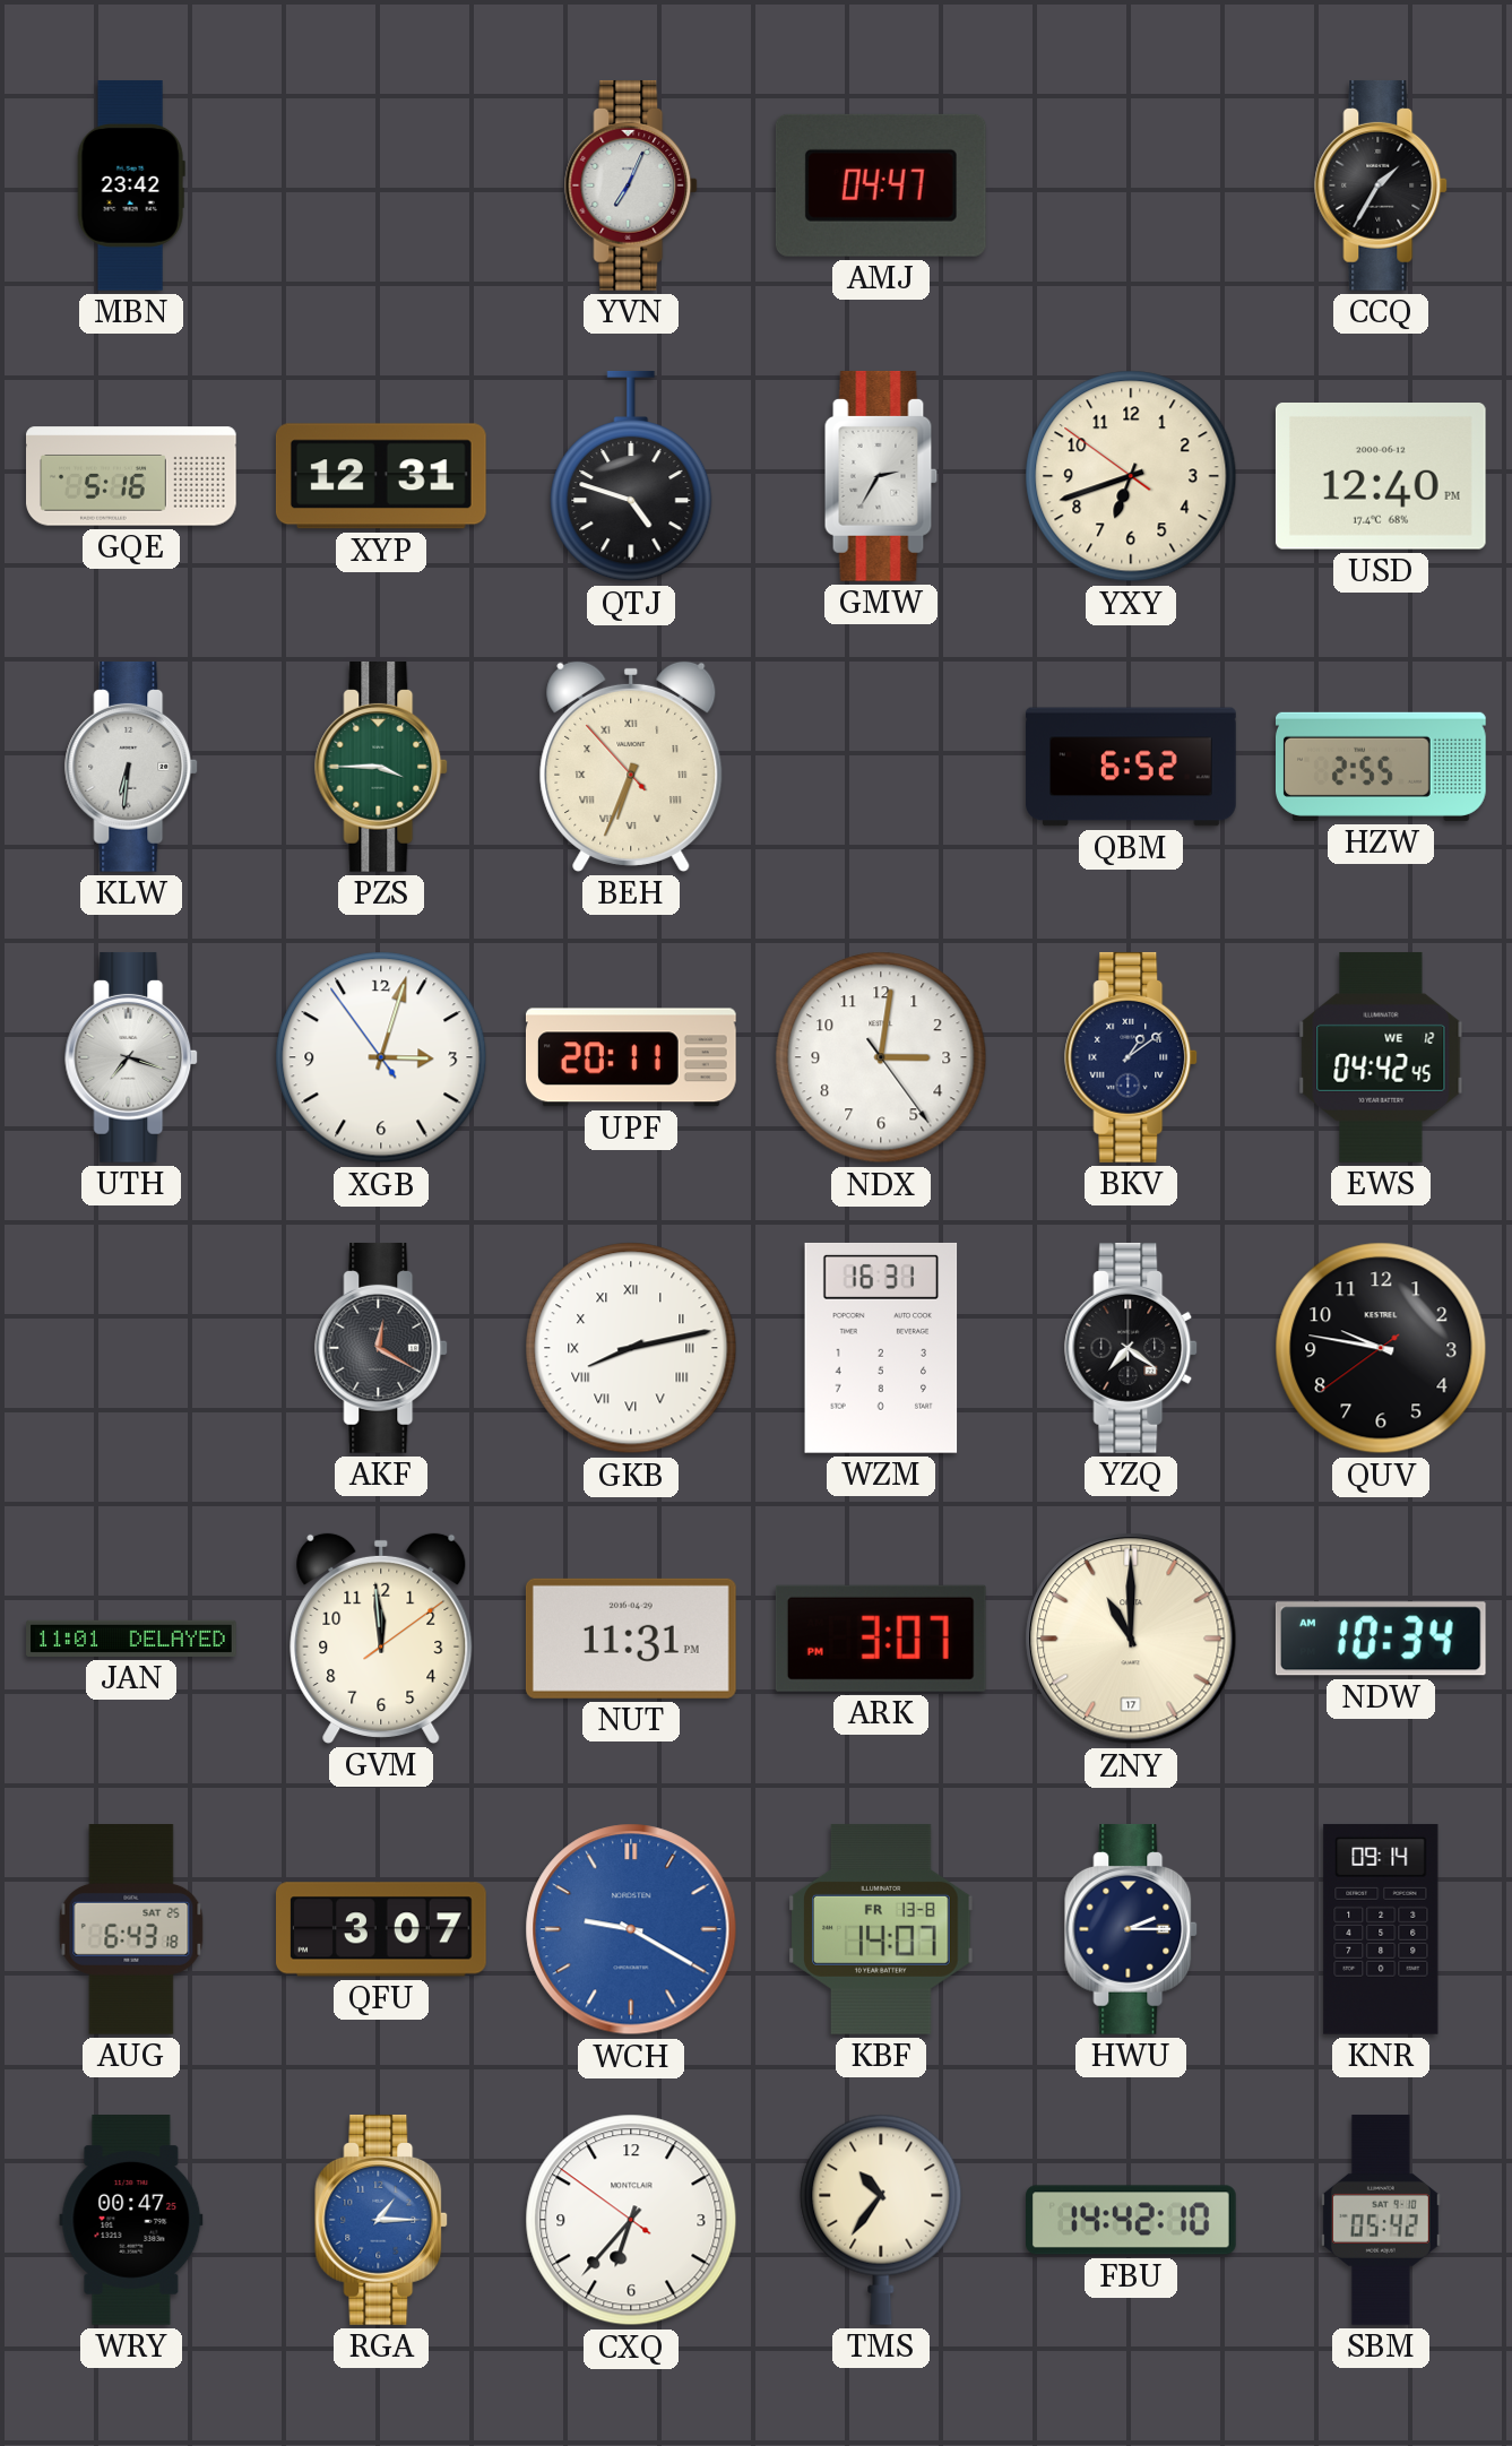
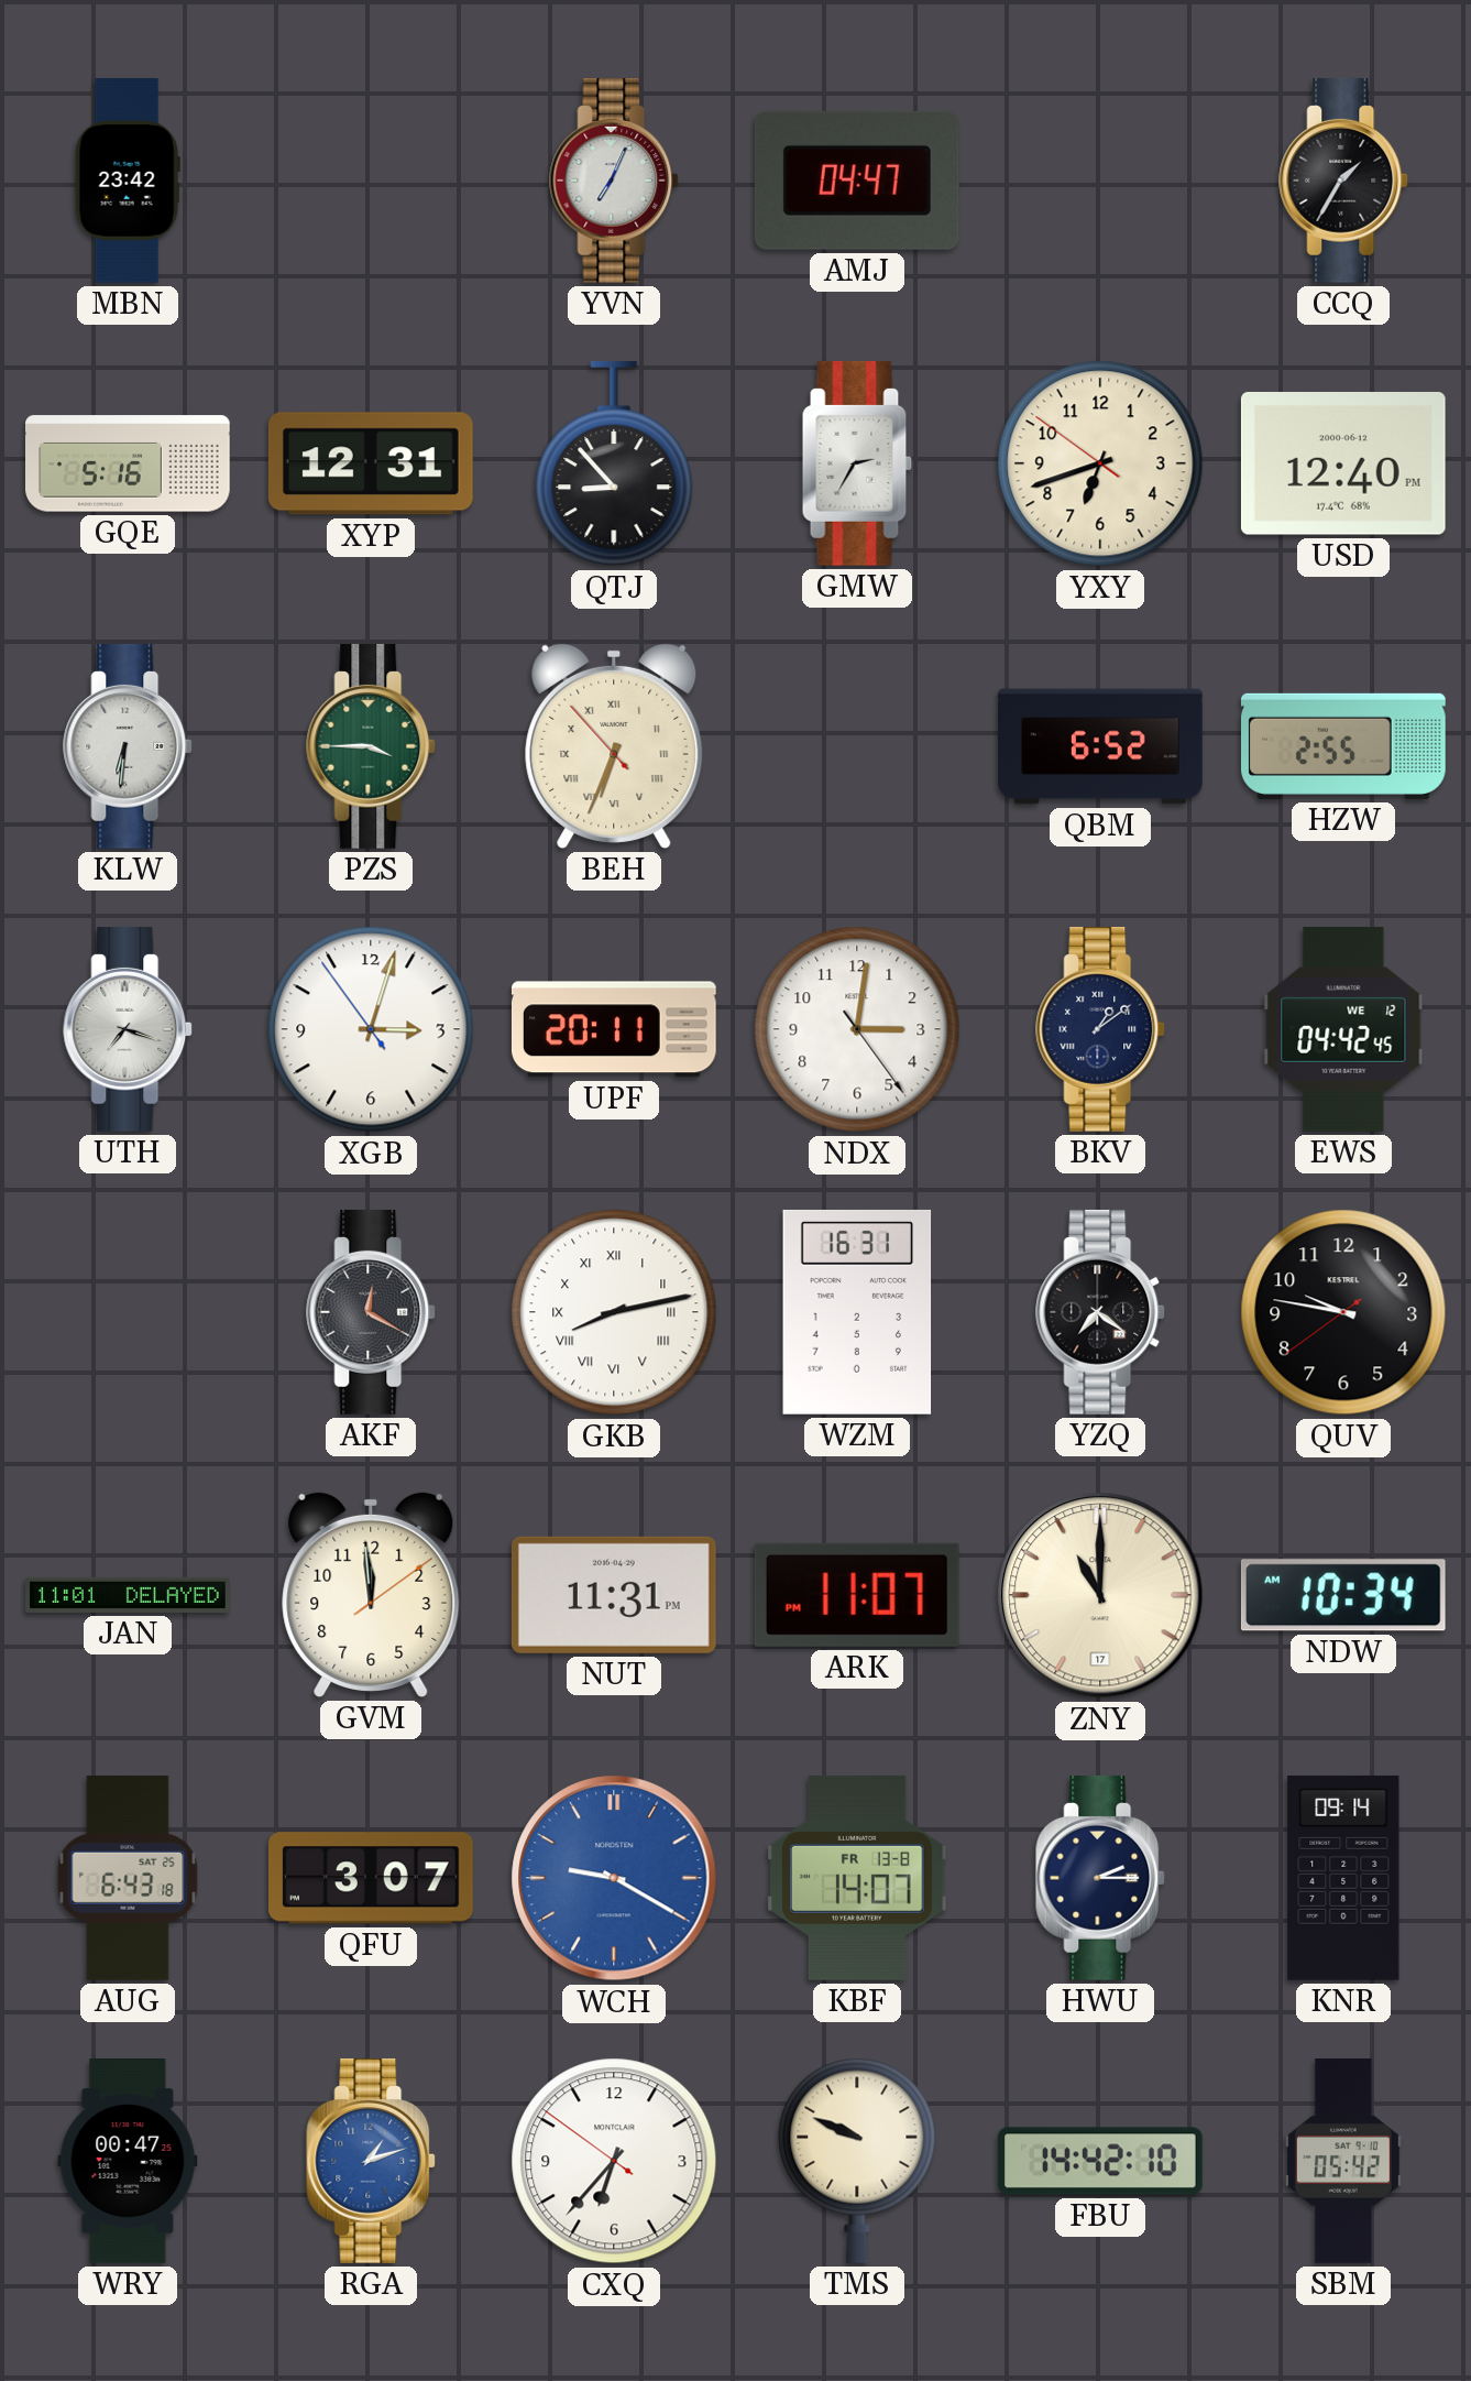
QTJ: 4:48 -> 8:53 (614, 463)
ARK: 3:07 -> 11:07 (857, 1595)
RGA: 1:15 -> 1:12 (372, 2161)
TMS: 10:36 -> 9:49 (857, 2161)
